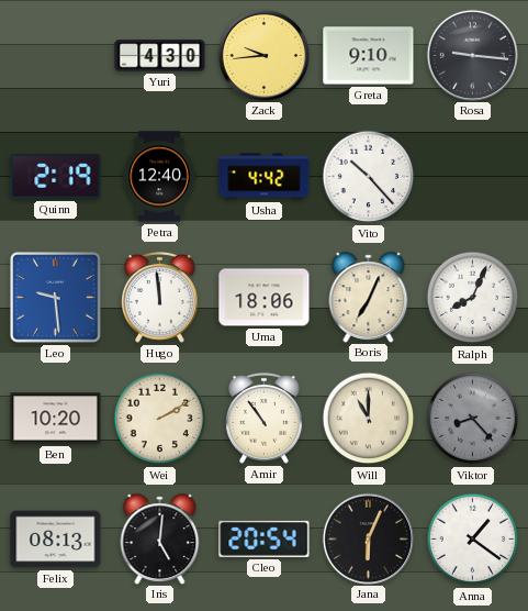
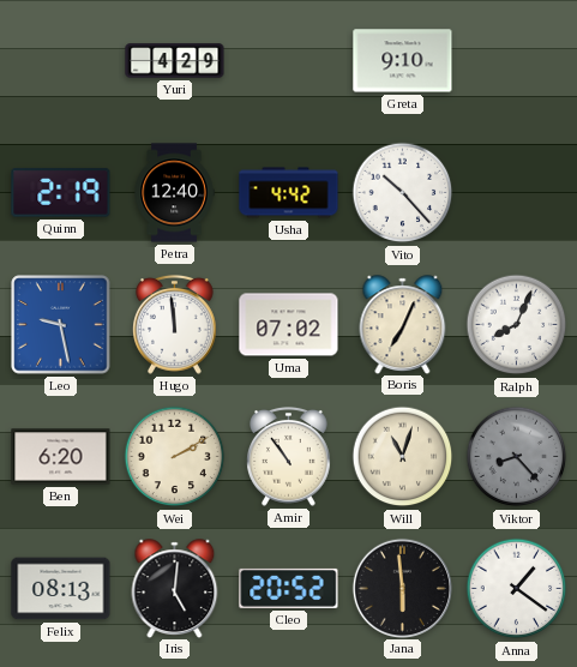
Yuri: 4:30 -> 4:29 (175, 61)
Zack: 9:44 -> none (263, 55)
Rosa: 9:16 -> none (472, 55)
Leo: 9:29 -> 9:28 (61, 325)
Uma: 18:06 -> 07:02 (289, 325)
Ben: 10:20 -> 6:20 (61, 457)
Will: 11:00 -> 11:03 (403, 457)
Cleo: 20:54 -> 20:52 (289, 588)
Jana: 6:04 -> 5:59 (402, 588)
